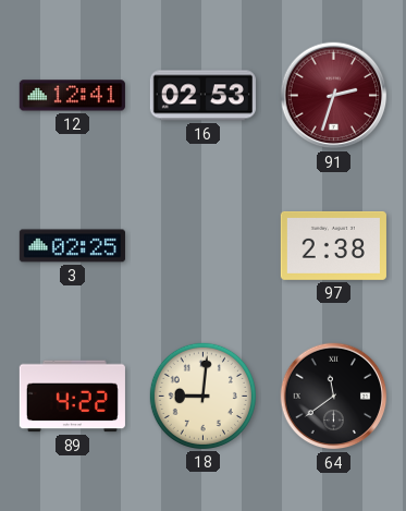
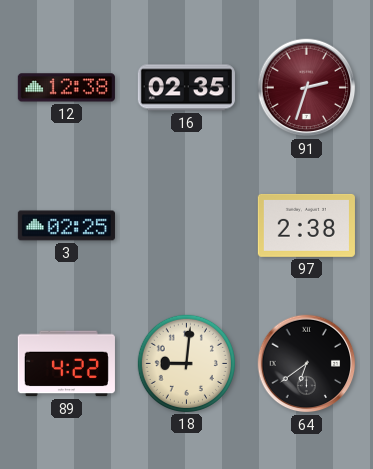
12: 12:41 -> 12:38 (66, 88)
16: 02:53 -> 02:35 (186, 88)
64: 11:39 -> 6:39 (307, 364)
